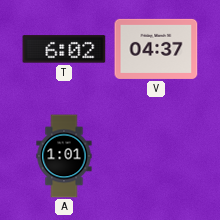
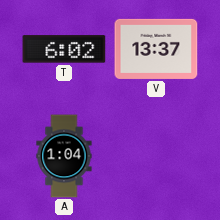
V: 04:37 -> 13:37 (156, 49)
A: 1:01 -> 1:04 (64, 156)
